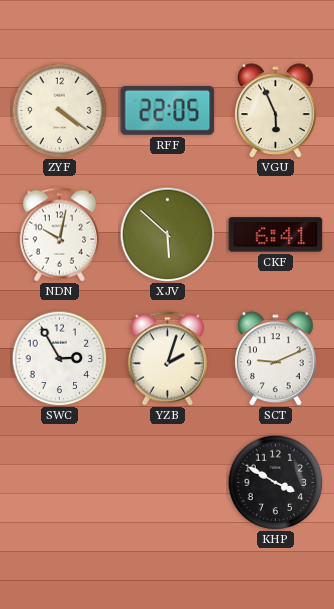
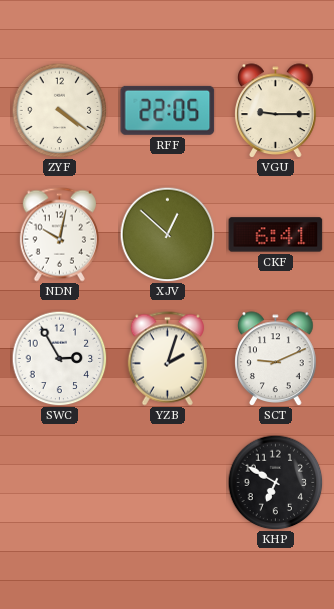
VGU: 5:56 -> 9:15 (276, 110)
XJV: 5:52 -> 12:52 (167, 234)
KHP: 3:50 -> 6:50 (275, 482)
